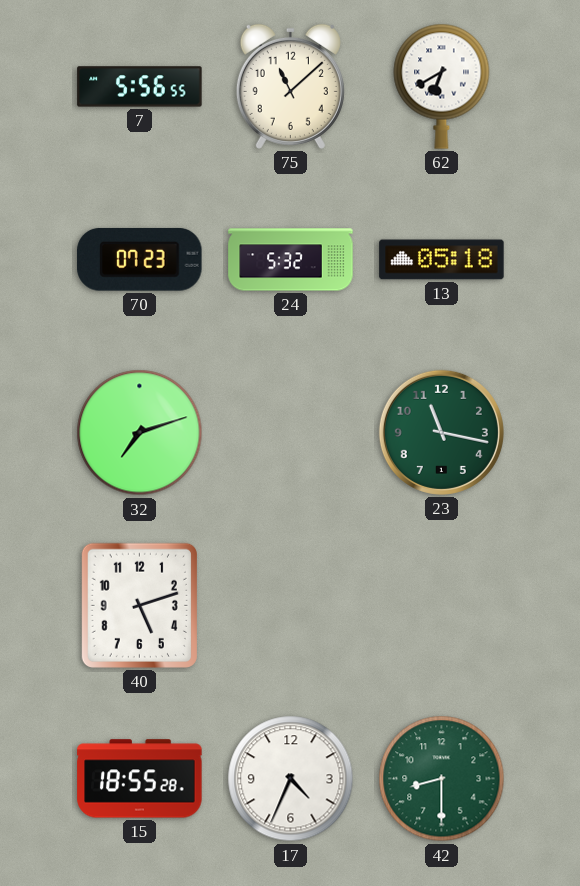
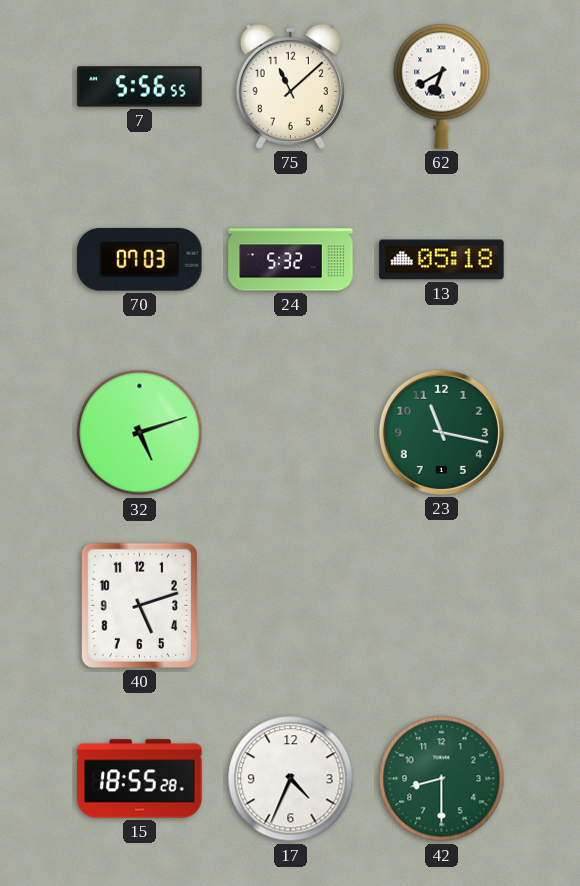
70: 07:23 -> 07:03 (140, 259)
32: 7:12 -> 5:12 (140, 433)
